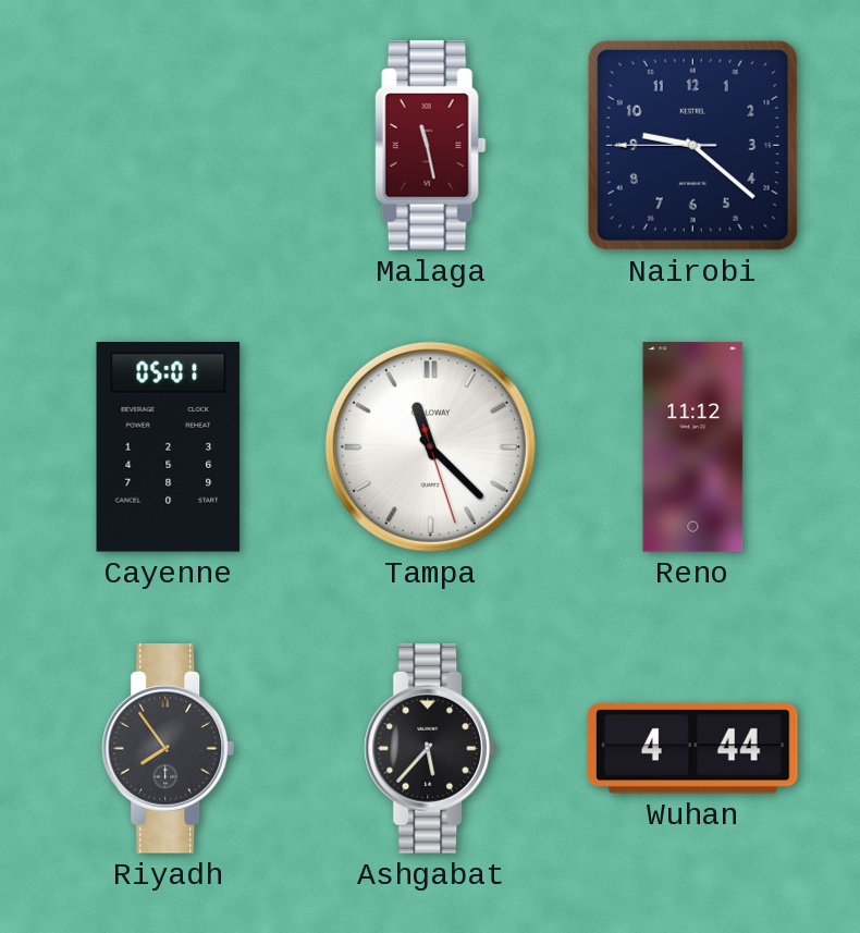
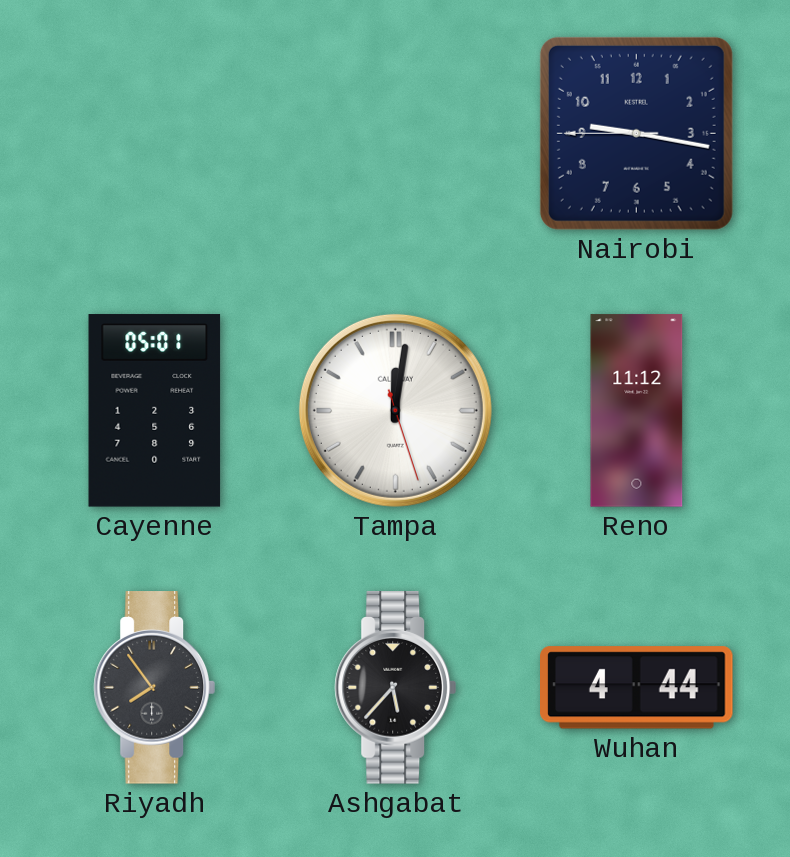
Malaga: 11:28 -> none (431, 146)
Nairobi: 9:21 -> 9:16 (636, 133)
Tampa: 11:22 -> 12:01 (395, 410)
